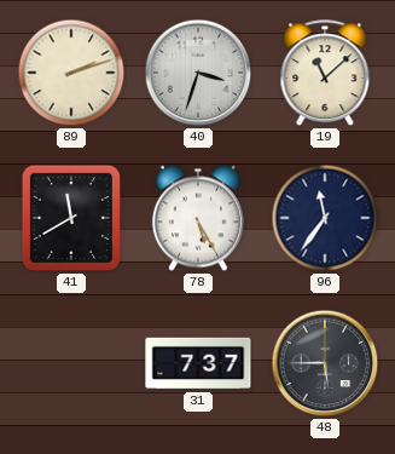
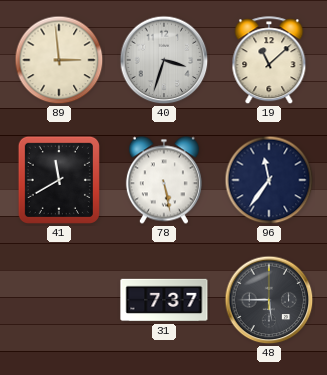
89: 2:12 -> 2:59 (59, 60)
78: 5:25 -> 5:28 (164, 180)
